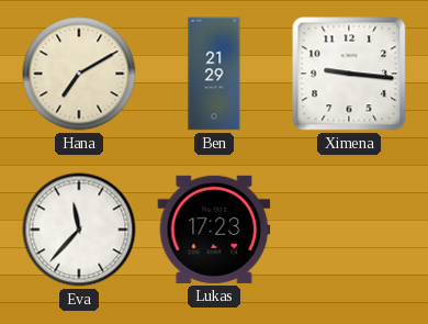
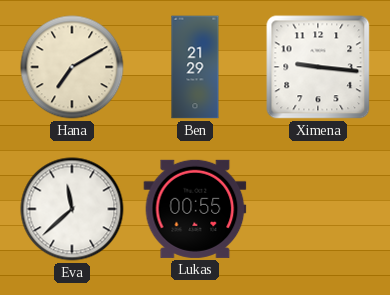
Eva: 11:37 -> 11:38 (72, 209)
Lukas: 17:23 -> 00:55 (195, 209)
